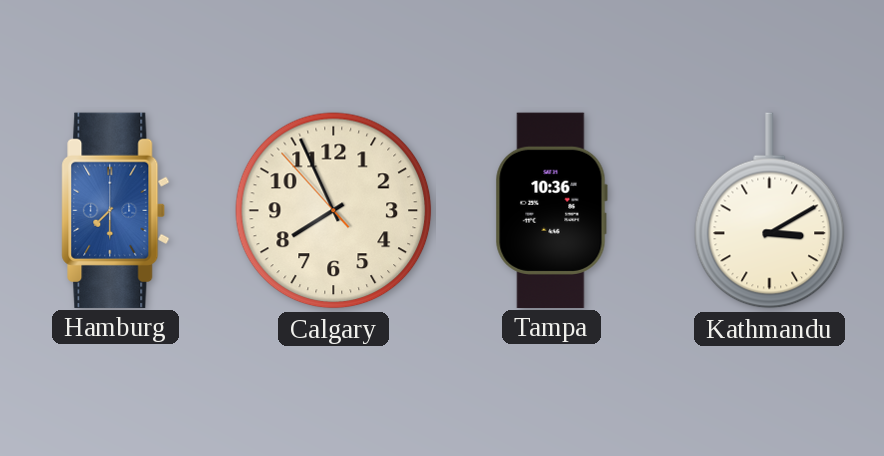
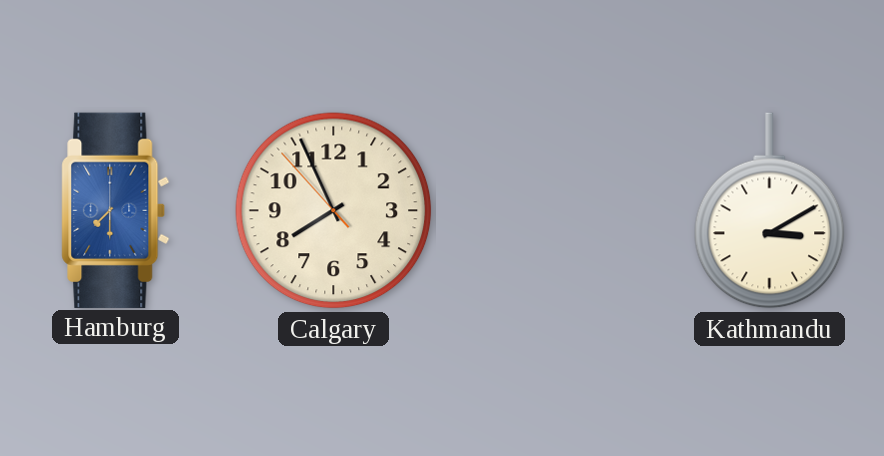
Tampa: 10:36 -> none (551, 210)
